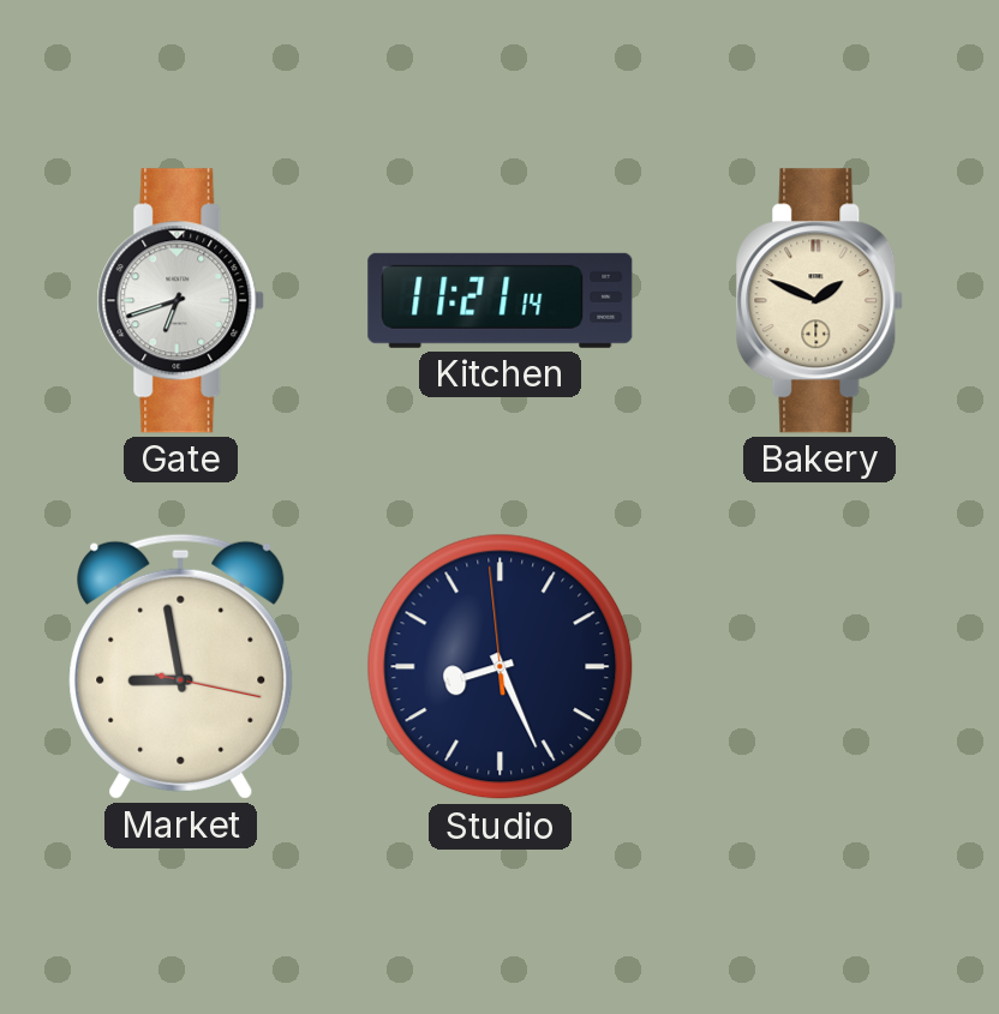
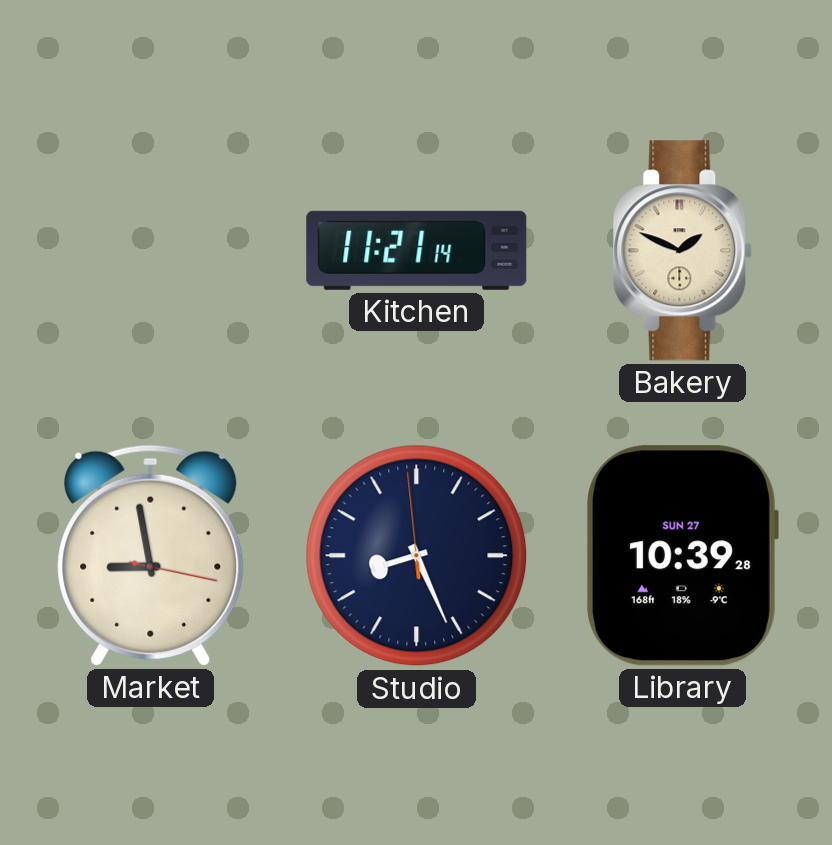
Gate: 6:42 -> none (181, 301)
Library: none -> 10:39 (682, 556)
